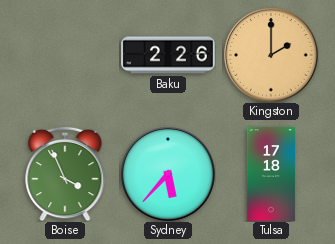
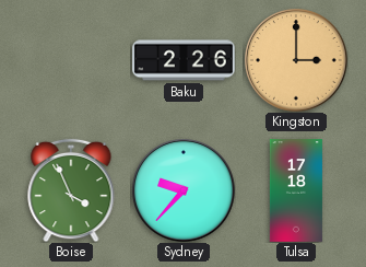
Kingston: 2:00 -> 3:00 (296, 60)
Sydney: 5:37 -> 9:37 (184, 190)
